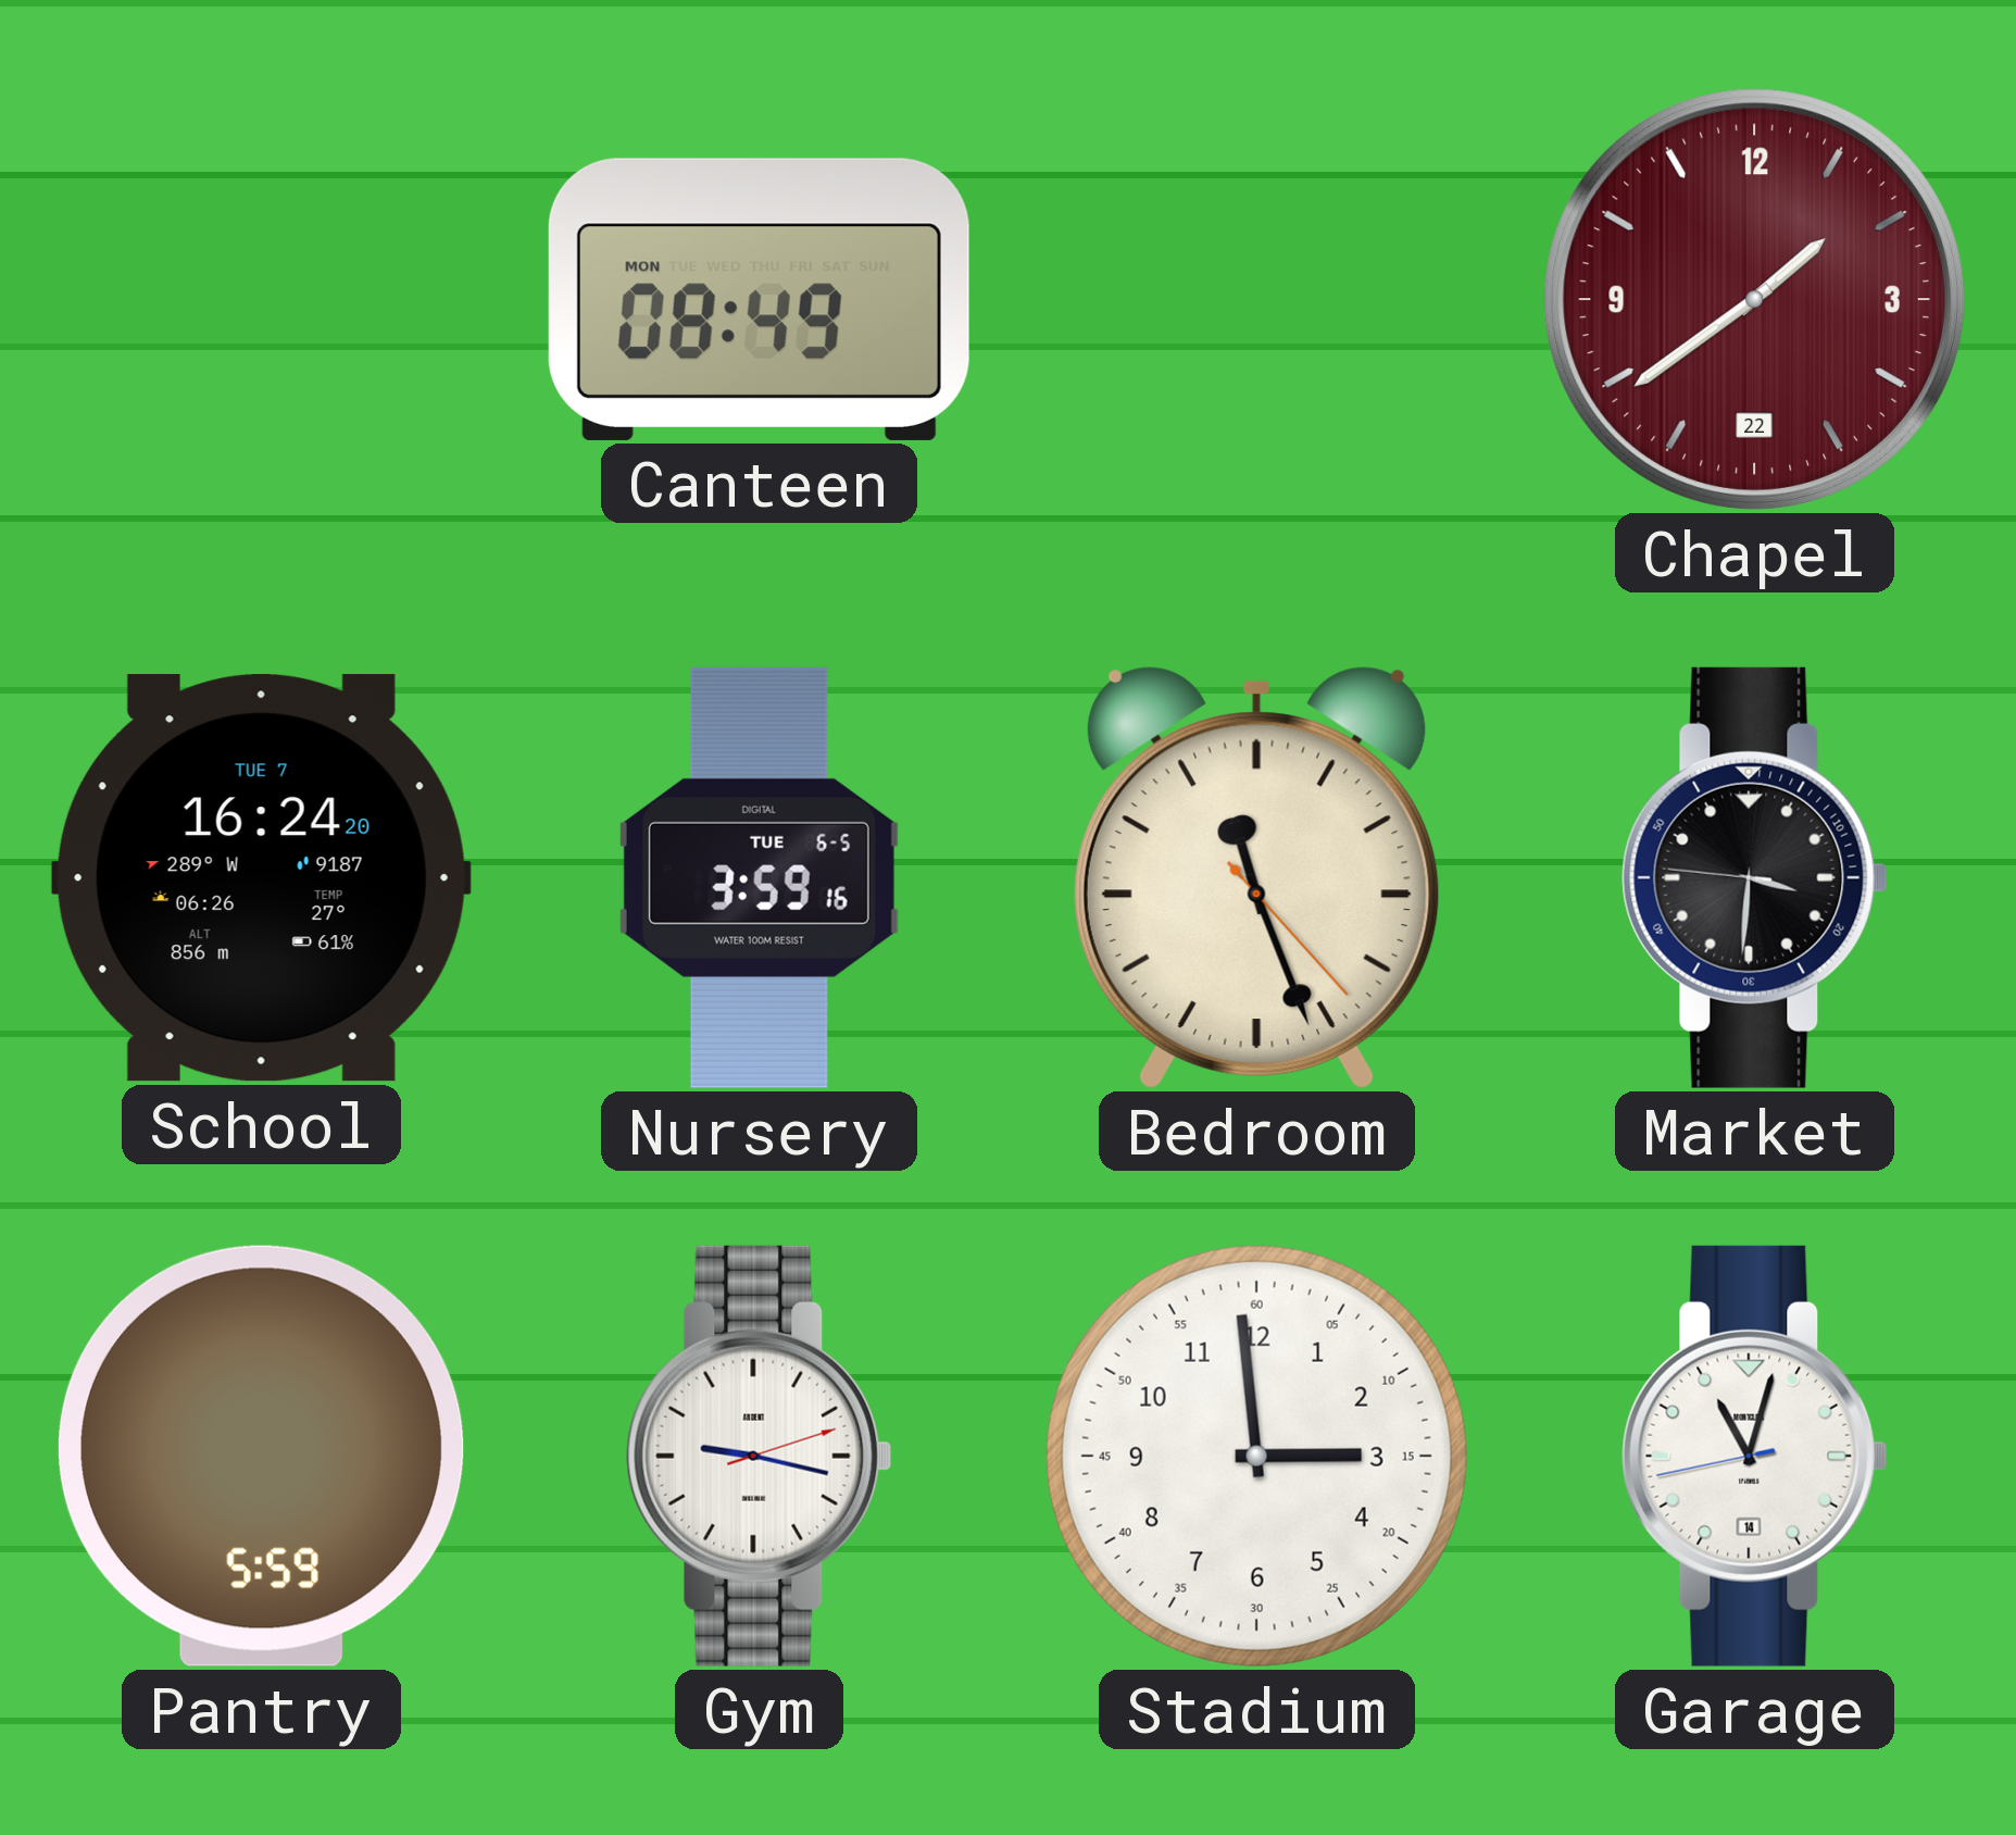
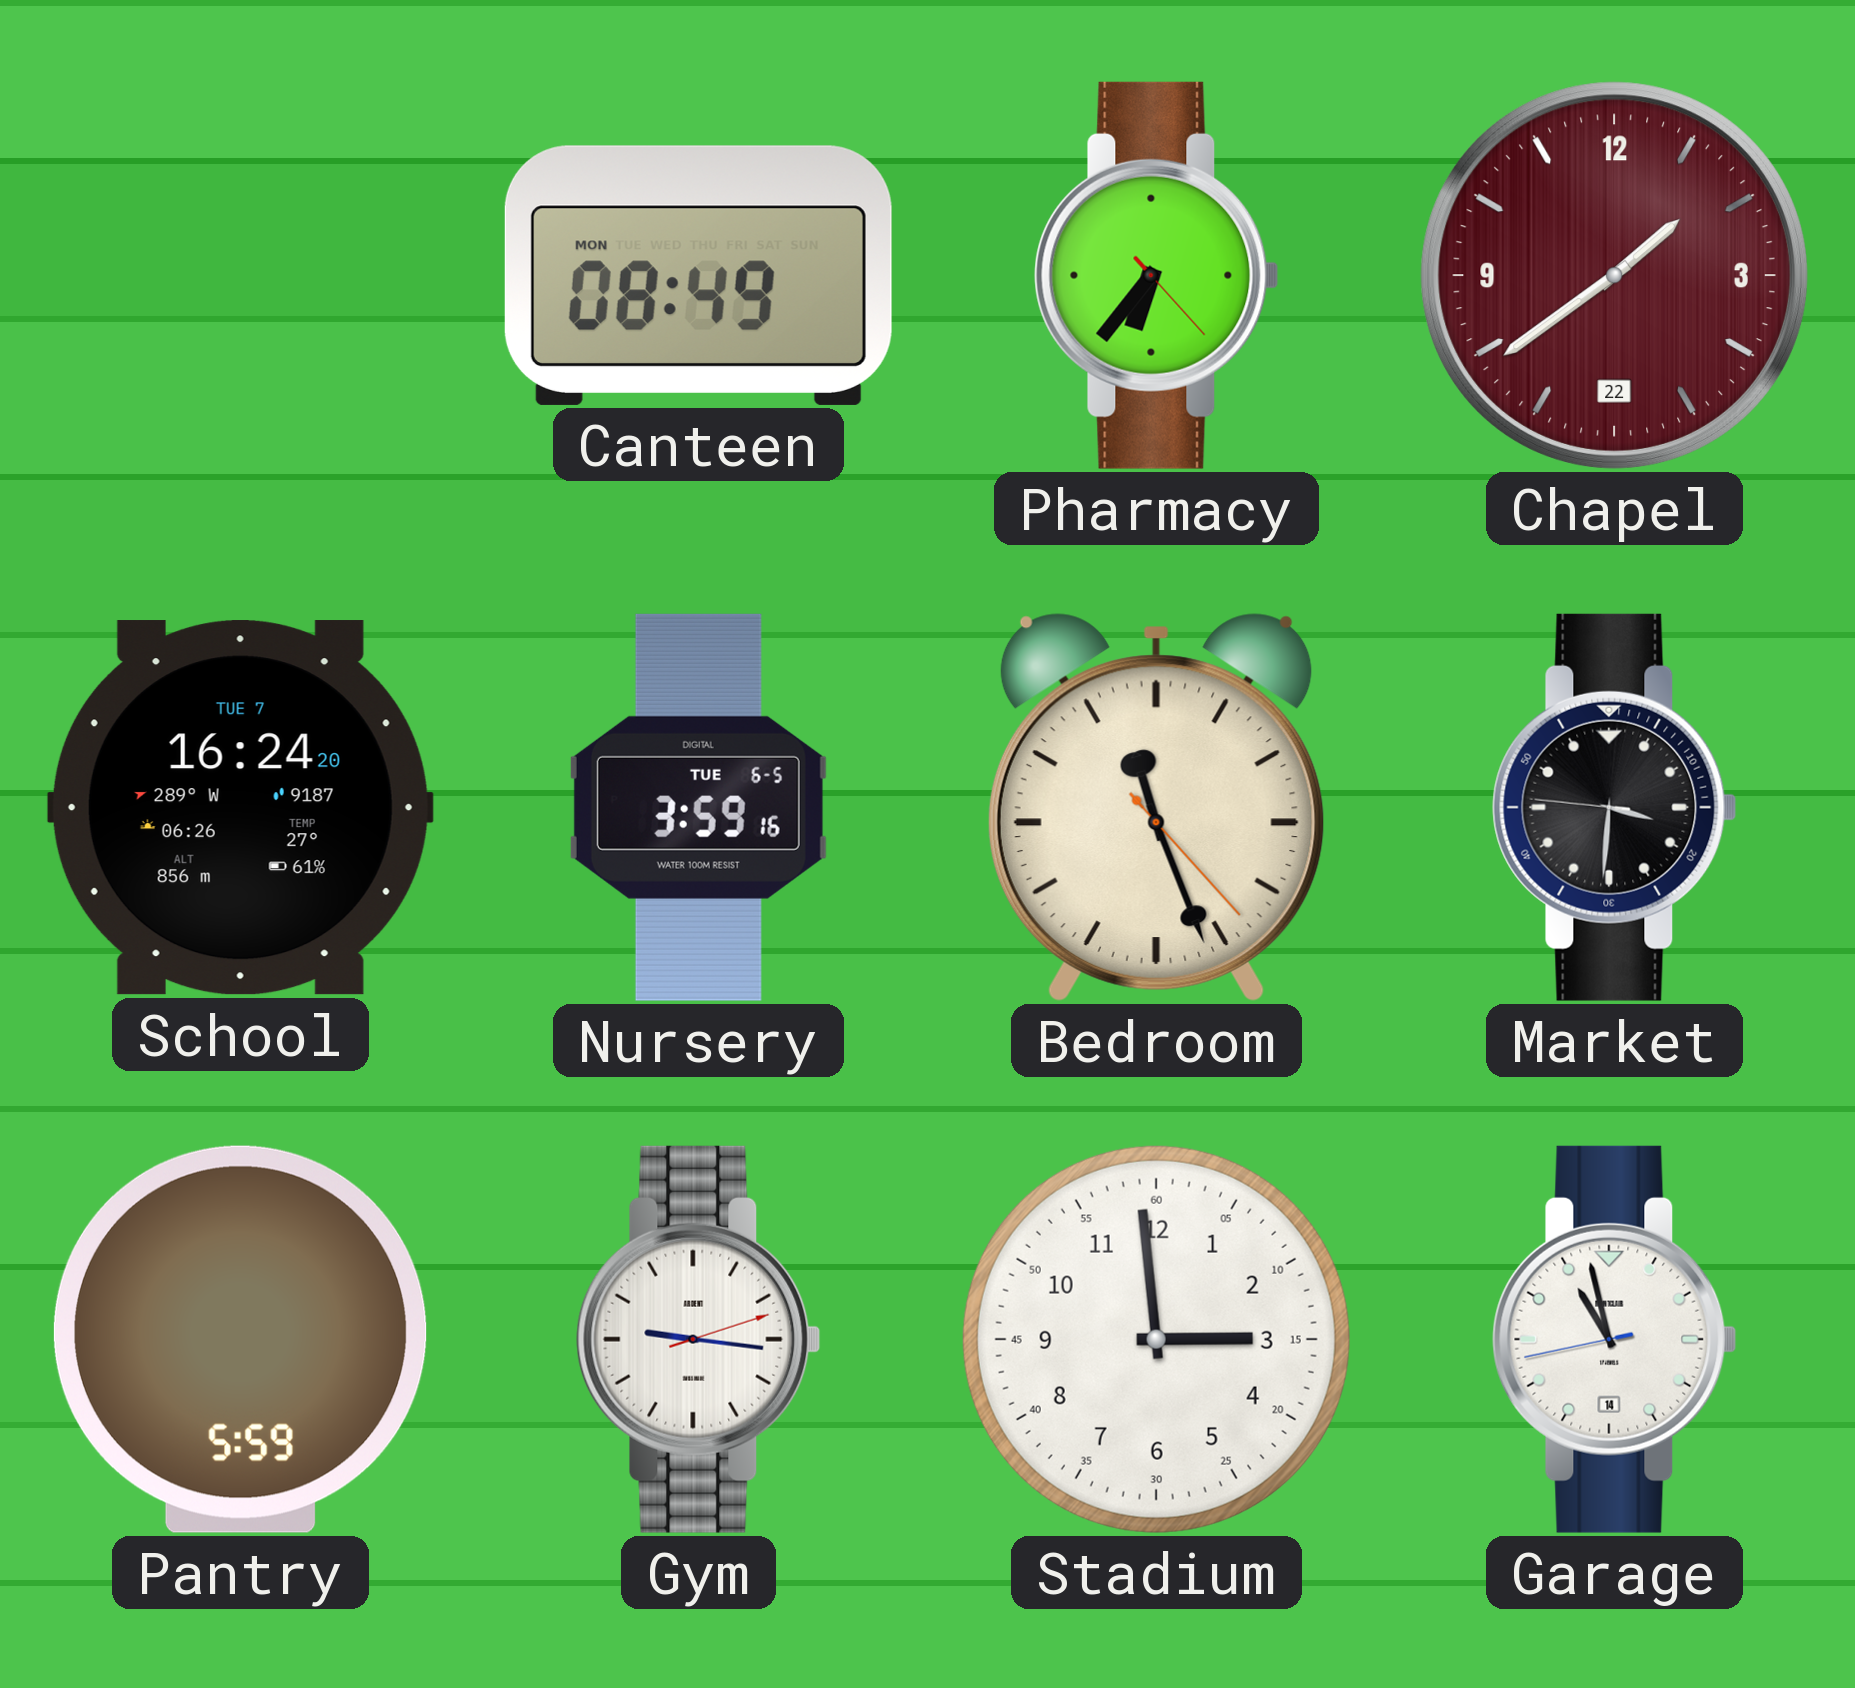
Pharmacy: none -> 6:36 (1157, 275)
Gym: 9:17 -> 9:16 (699, 1339)
Garage: 11:02 -> 10:57 (1615, 1339)
